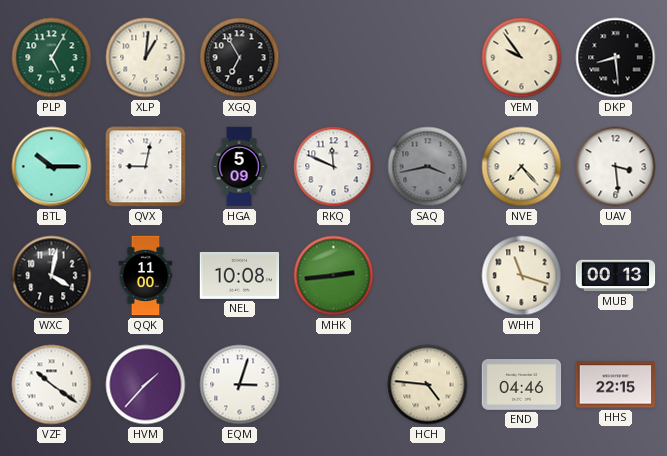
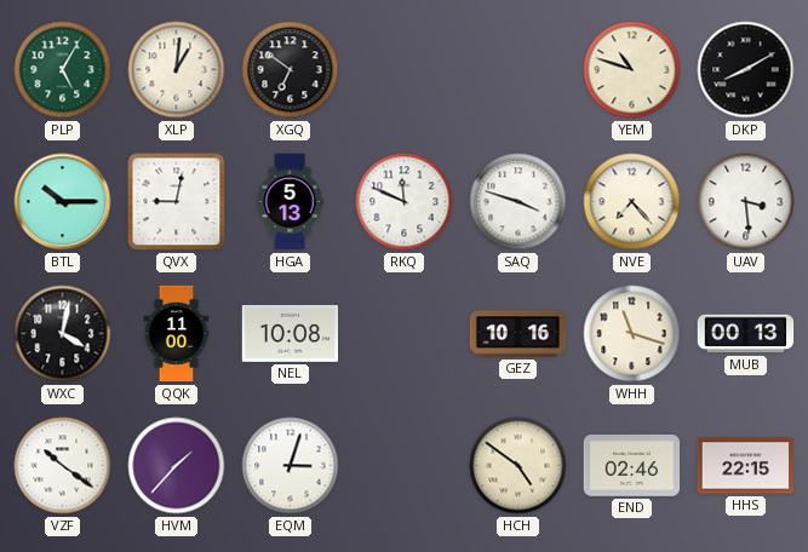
XGQ: 6:55 -> 6:51 (291, 70)
YEM: 9:54 -> 10:48 (632, 70)
DKP: 8:29 -> 8:10 (746, 70)
HGA: 5:09 -> 5:13 (290, 202)
SAQ: 3:43 -> 3:48 (518, 202)
SAQ dial: grey -> white (518, 202)
MHK: 2:44 -> none (334, 276)
GEZ: none -> 10:16 (518, 334)
HCH: 4:46 -> 4:51 (518, 466)
END: 04:46 -> 02:46 (632, 466)
